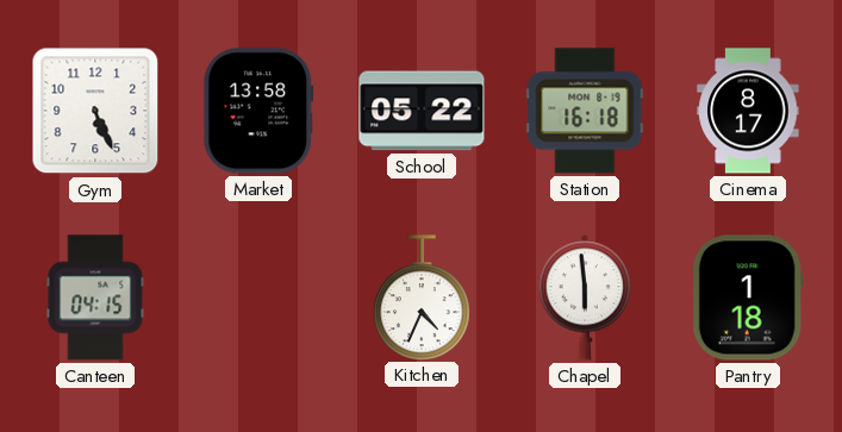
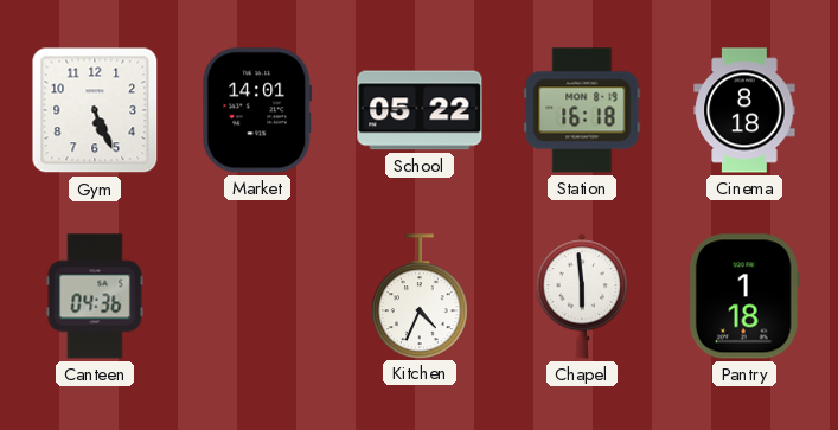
Market: 13:58 -> 14:01 (257, 110)
Cinema: 8:17 -> 8:18 (744, 110)
Canteen: 04:15 -> 04:36 (95, 296)
